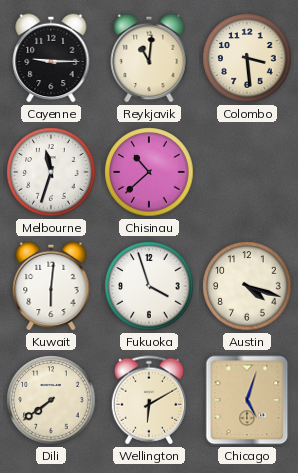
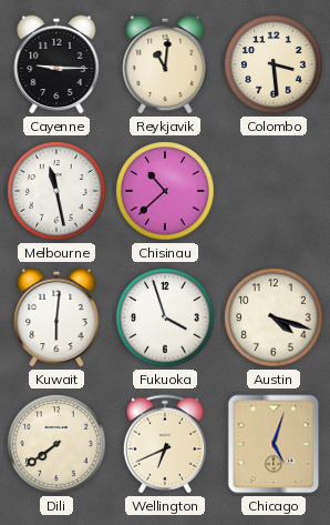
Melbourne: 11:33 -> 11:28 (56, 191)
Wellington: 6:10 -> 6:41 (164, 444)
